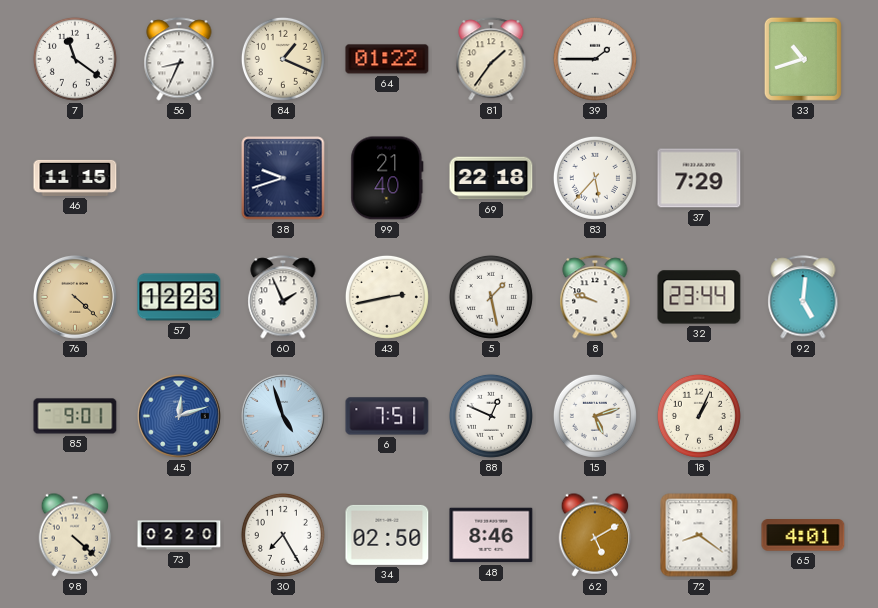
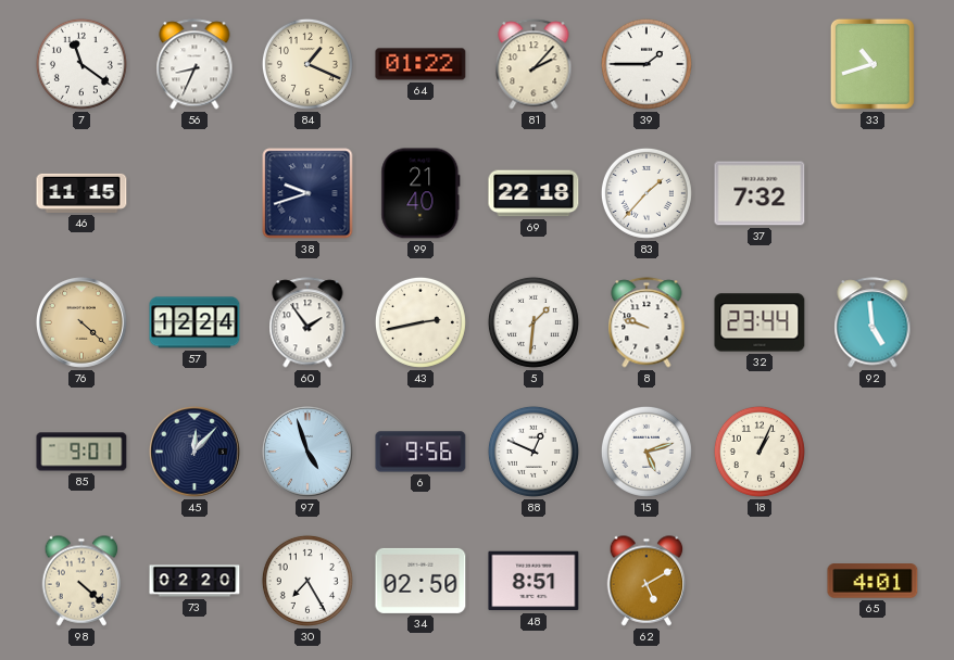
81: 1:36 -> 2:07 (534, 64)
83: 5:37 -> 1:37 (647, 193)
37: 7:29 -> 7:32 (760, 193)
57: 12:23 -> 12:24 (194, 322)
60: 1:56 -> 1:54 (307, 322)
5: 1:28 -> 1:31 (534, 322)
92: 5:01 -> 4:59 (873, 322)
45: 12:12 -> 12:07 (196, 453)
45 dial: blue -> navy (196, 453)
6: 7:51 -> 9:56 (420, 452)
48: 8:46 -> 8:51 (534, 581)
72: 8:21 -> none (699, 535)
